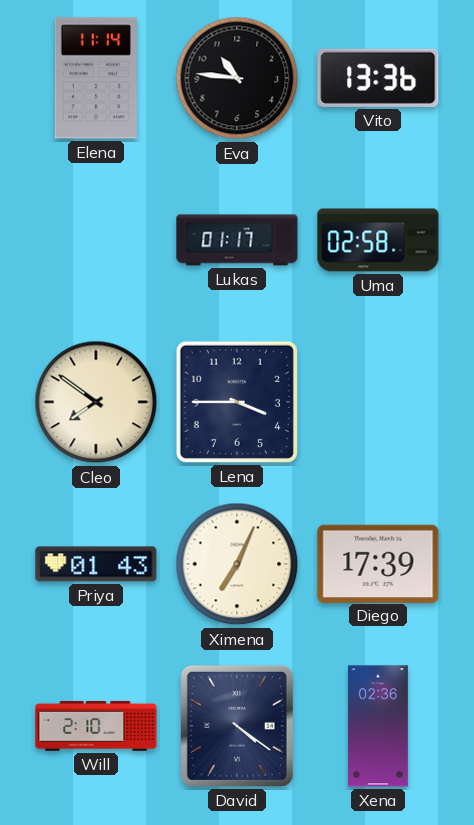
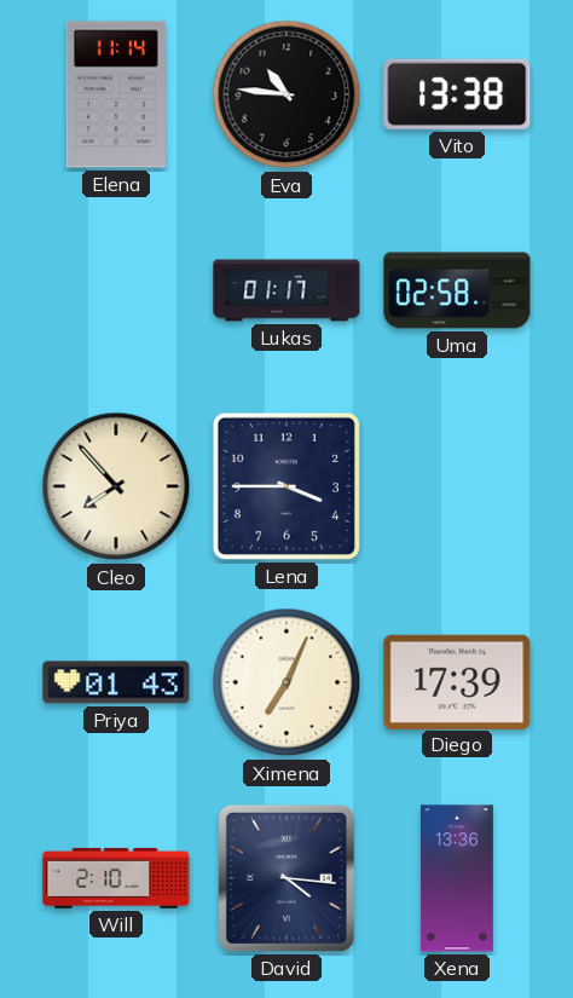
Vito: 13:36 -> 13:38 (457, 94)
Cleo: 7:51 -> 7:53 (116, 486)
David: 4:21 -> 4:16 (286, 878)
Xena: 02:36 -> 13:36 (457, 878)
